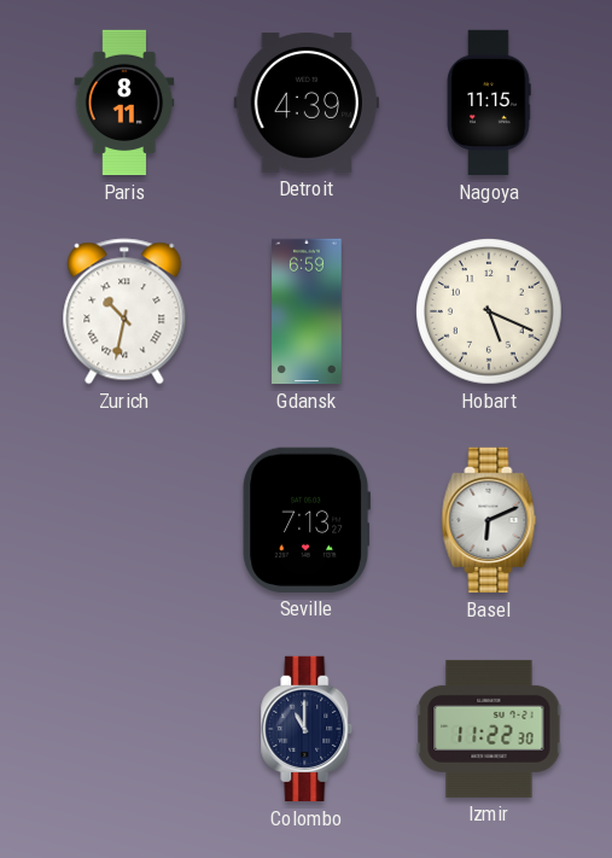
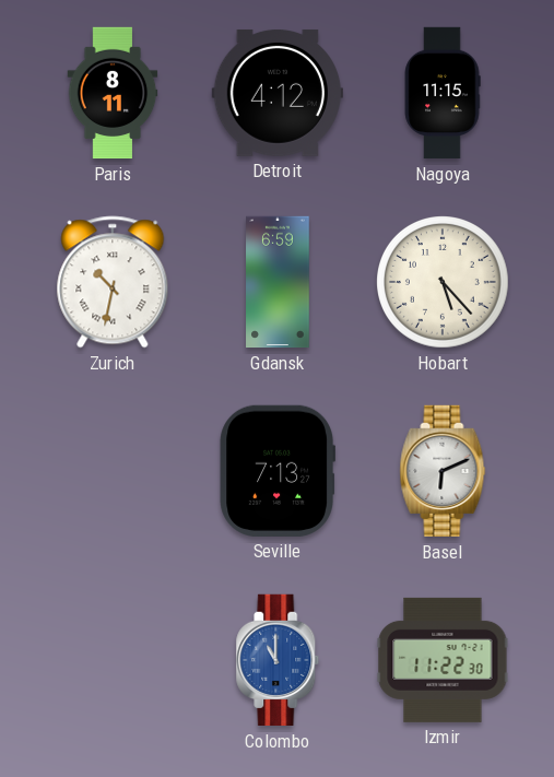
Detroit: 4:39 -> 4:12 (276, 93)
Hobart: 5:19 -> 5:23 (444, 283)
Colombo dial: navy -> blue (278, 660)
